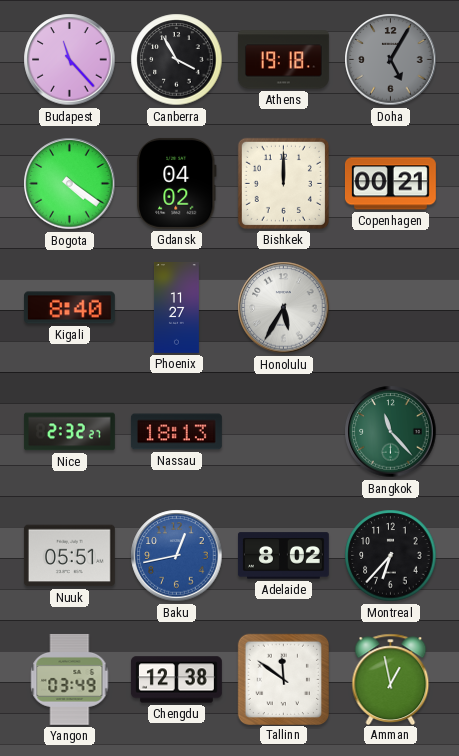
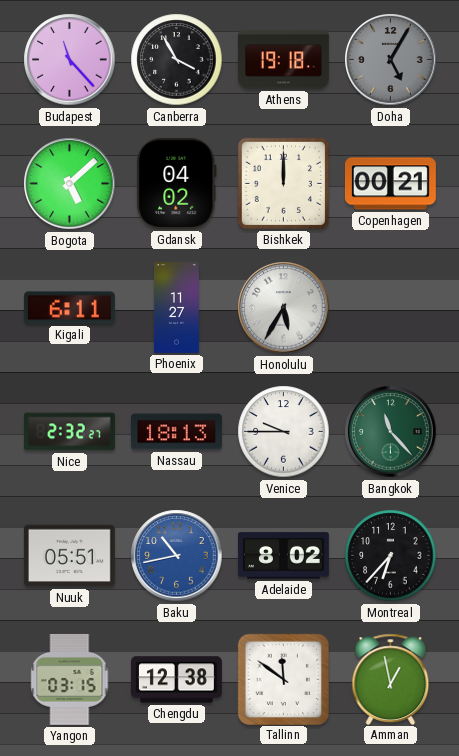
Bogota: 4:21 -> 5:08 (70, 184)
Kigali: 8:40 -> 6:11 (69, 308)
Venice: none -> 9:45 (284, 432)
Baku: 12:43 -> 10:43 (177, 556)
Yangon: 03:49 -> 03:15 (70, 679)
